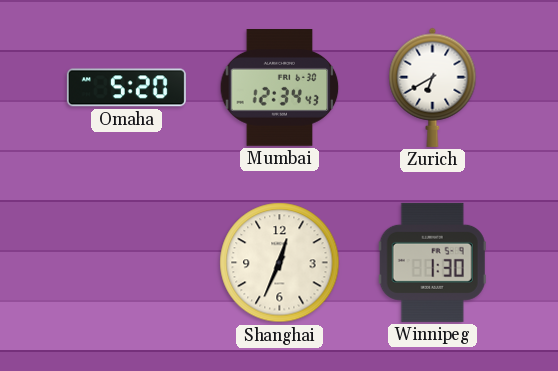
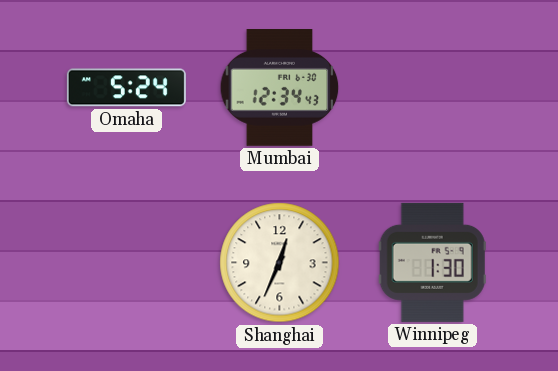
Omaha: 5:20 -> 5:24 (126, 88)
Zurich: 6:40 -> none (433, 87)
